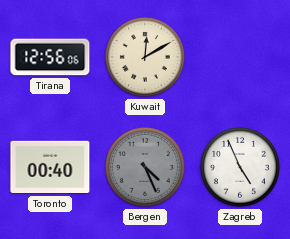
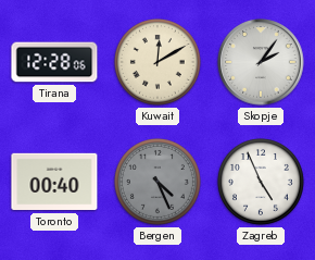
Tirana: 12:56 -> 12:28 (54, 62)
Skopje: none -> 2:06 (261, 62)
